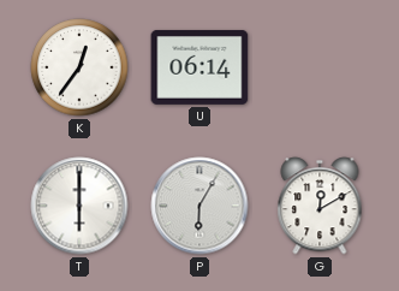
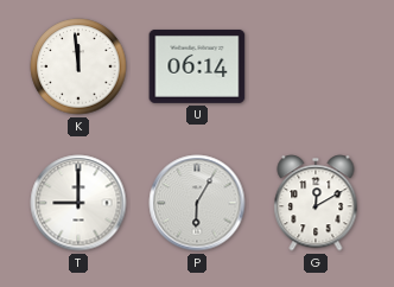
K: 12:36 -> 11:59 (78, 66)
T: 6:00 -> 9:00 (78, 203)
